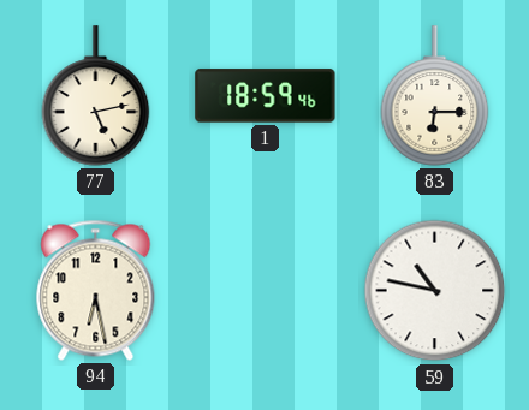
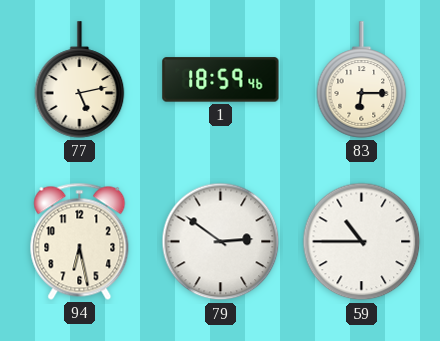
79: none -> 2:51 (221, 242)
59: 10:47 -> 10:45 (362, 242)
